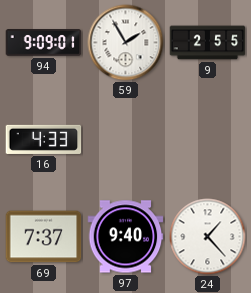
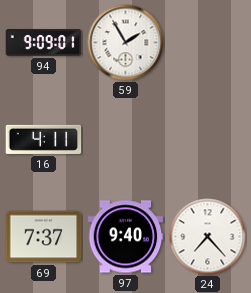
9: 2:55 -> none (208, 43)
16: 4:33 -> 4:11 (44, 139)
24: 1:23 -> 7:23 (208, 237)
